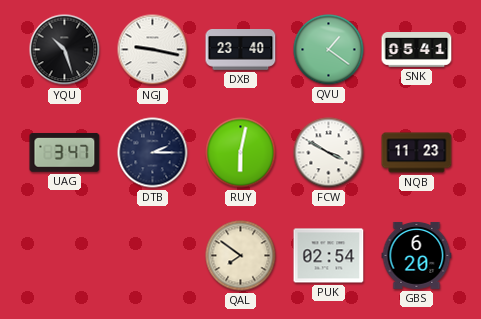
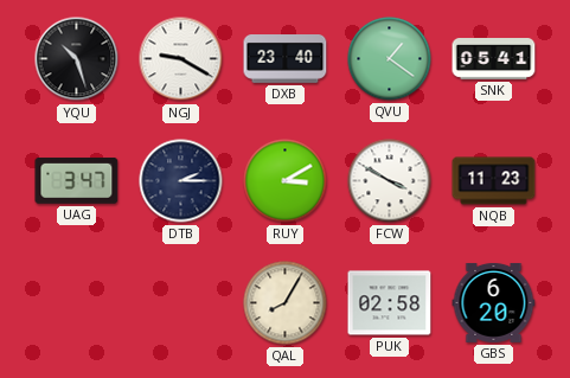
NGJ: 9:17 -> 9:20 (181, 59)
RUY: 6:02 -> 3:10 (286, 181)
QAL: 7:51 -> 8:05 (286, 303)
PUK: 02:54 -> 02:58 (390, 303)
